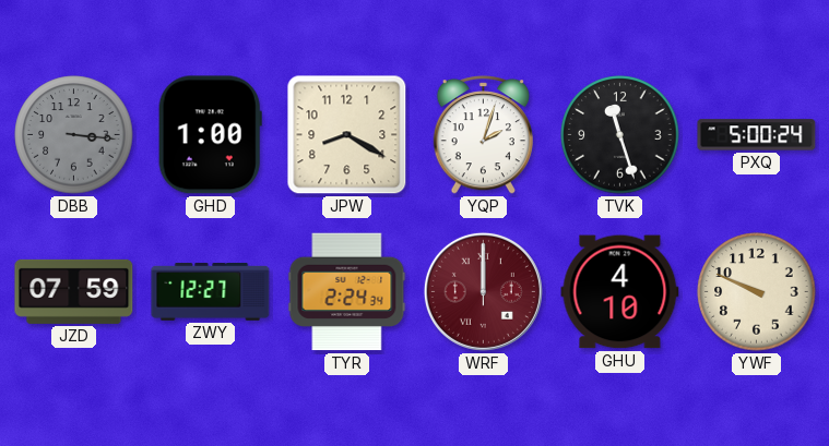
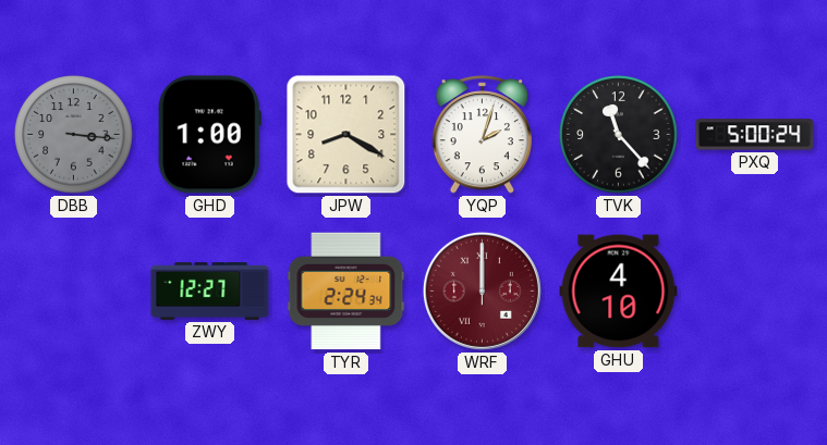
TVK: 11:27 -> 11:23 (619, 135)
JZD: 07:59 -> none (74, 291)
YWF: 9:49 -> none (757, 292)
